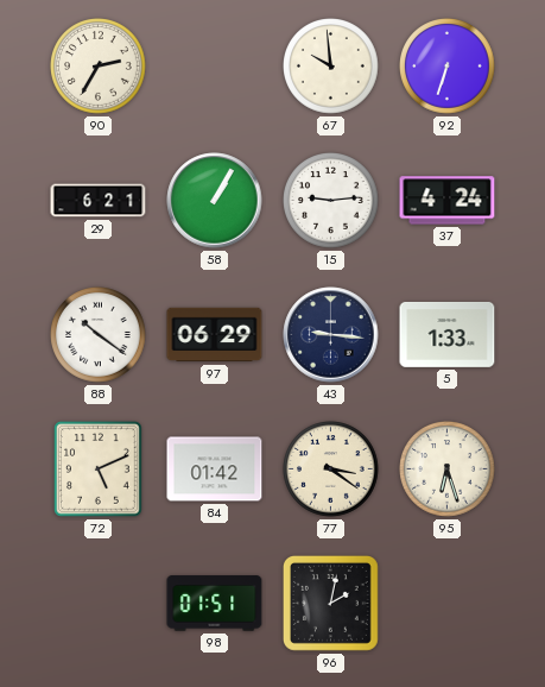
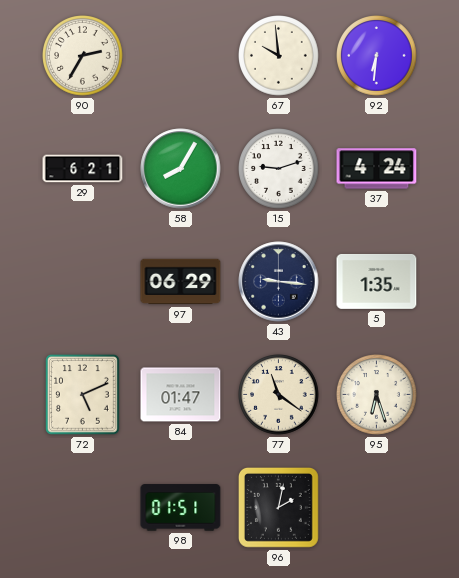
92: 6:33 -> 6:31 (377, 56)
58: 1:05 -> 8:05 (181, 169)
15: 9:14 -> 9:12 (279, 169)
88: 10:21 -> none (99, 335)
5: 1:33 -> 1:35 (377, 281)
84: 01:42 -> 01:47 (181, 395)
77: 3:21 -> 11:21 (279, 395)
